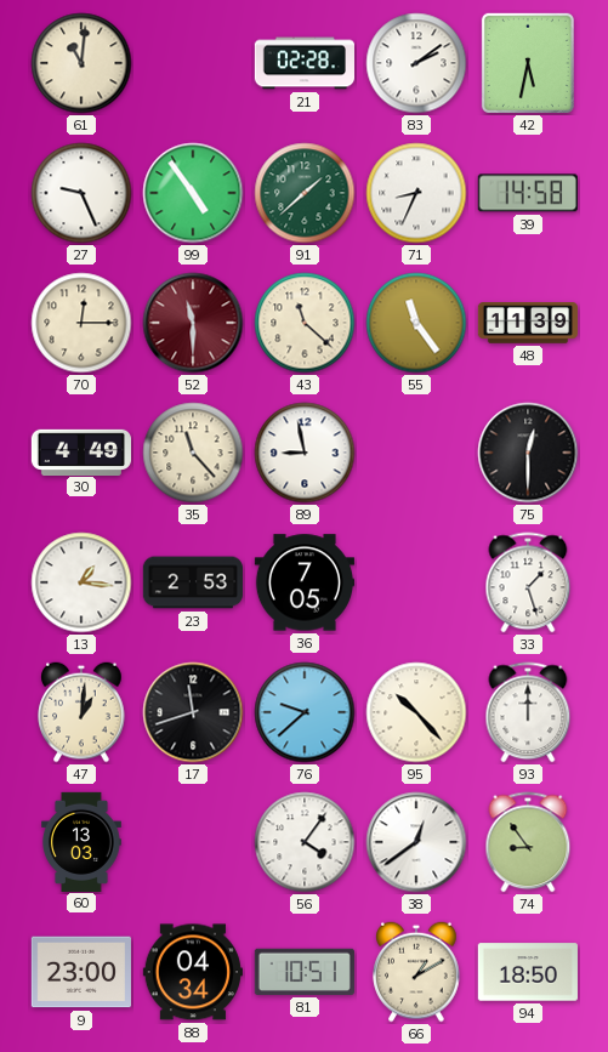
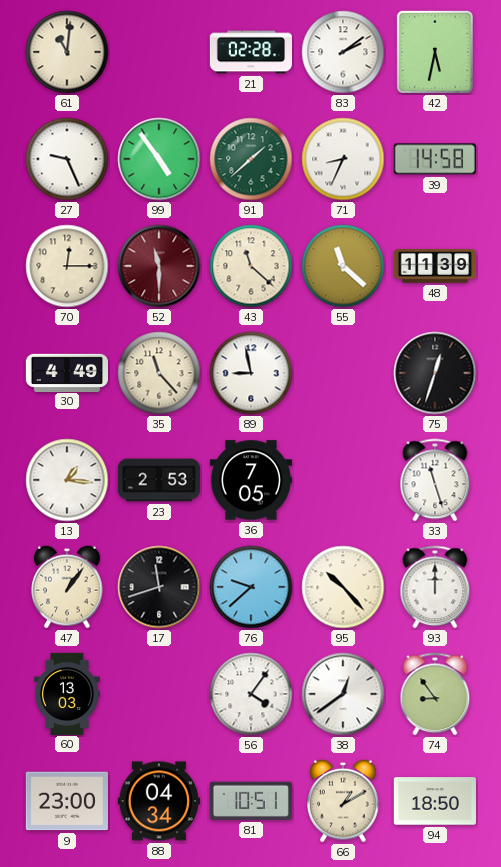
55: 11:24 -> 11:22 (343, 266)
75: 12:30 -> 12:33 (435, 373)
33: 1:27 -> 11:27 (435, 480)
47: 1:01 -> 1:06 (67, 587)
